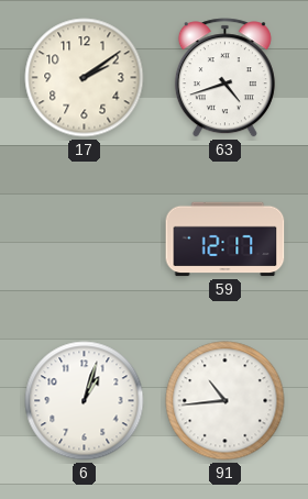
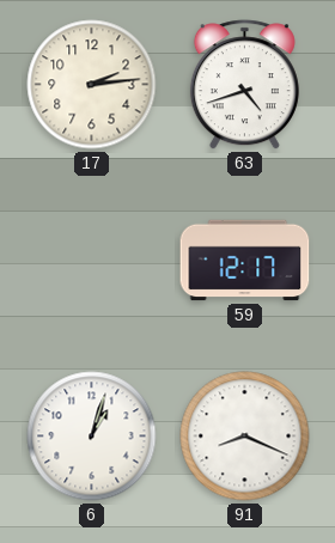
17: 2:09 -> 2:14 (92, 85)
91: 10:44 -> 8:19 (245, 437)
